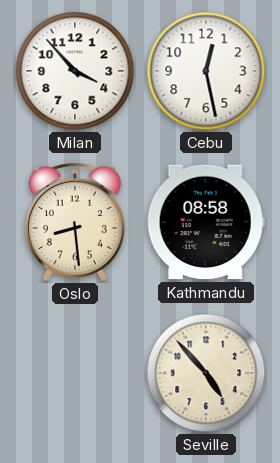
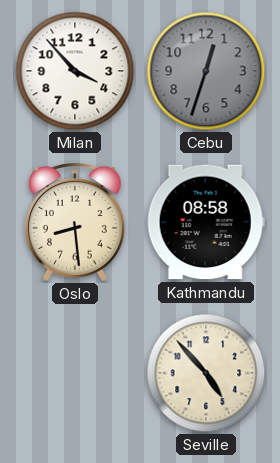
Cebu: 12:28 -> 12:33 (206, 71)
Cebu dial: white -> grey (206, 71)
